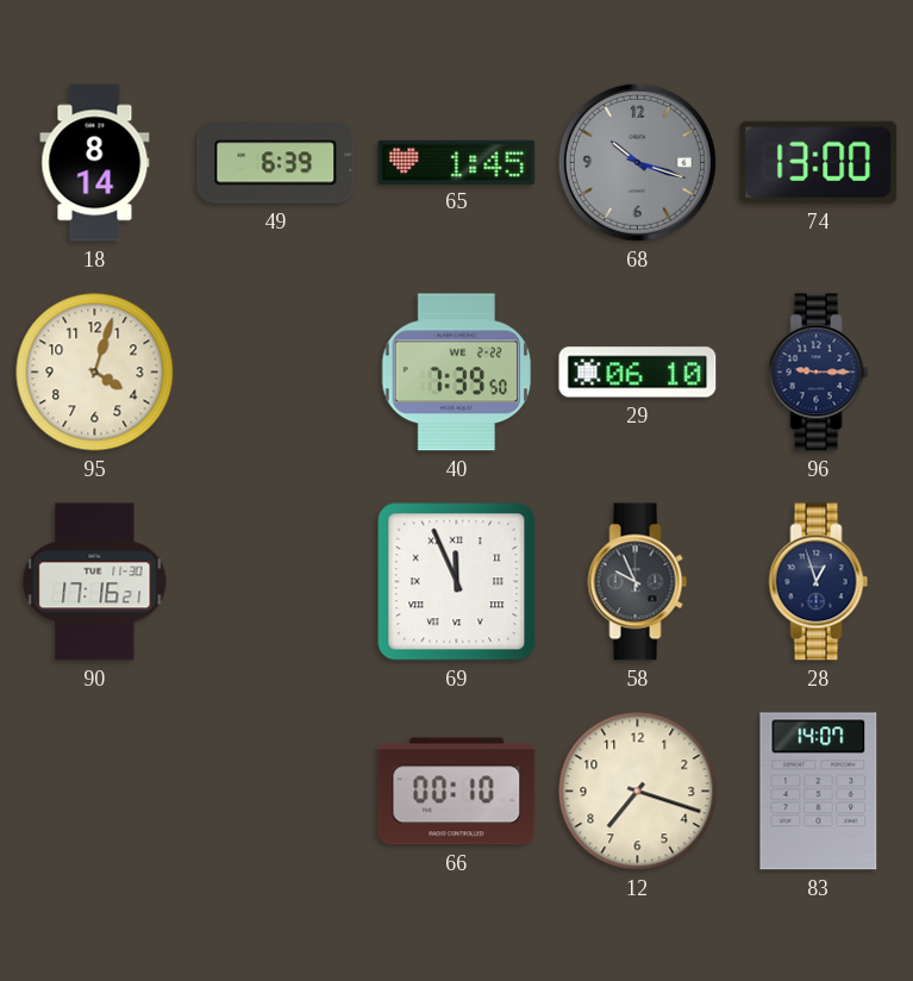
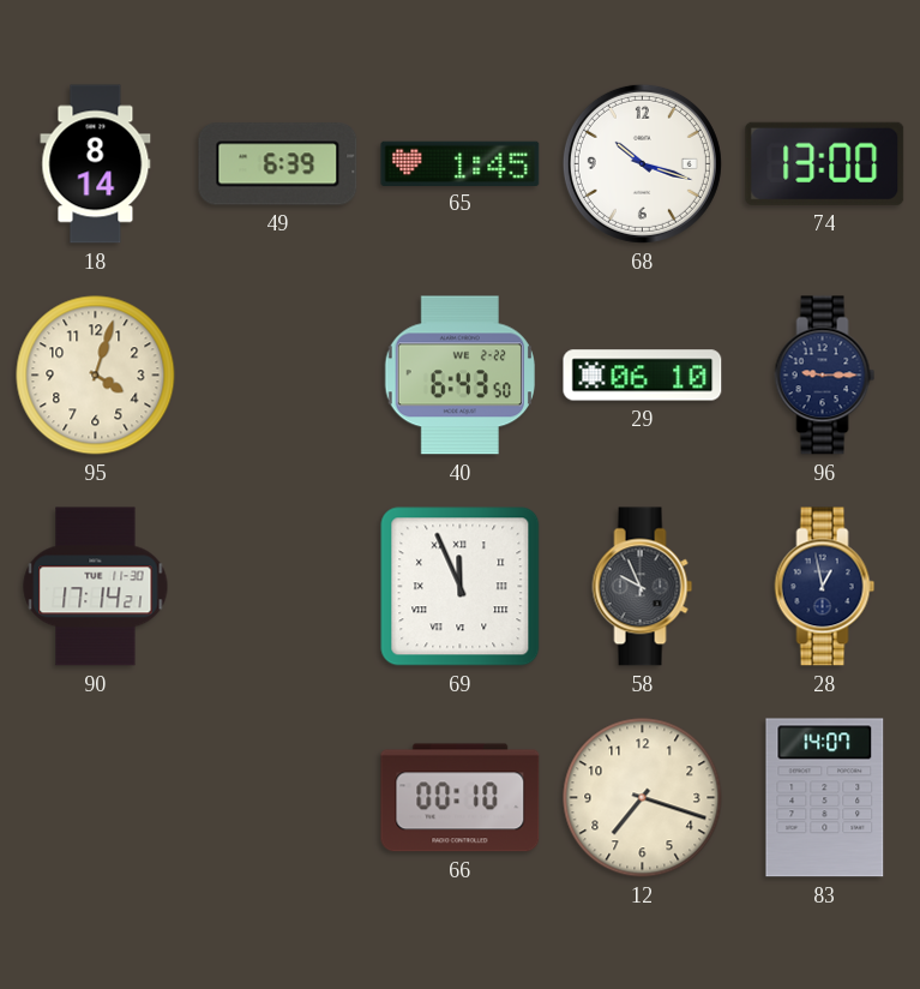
68 dial: grey -> white (642, 163)
40: 7:39 -> 6:43 (459, 376)
90: 17:16 -> 17:14 (96, 587)
28: 12:57 -> 12:58 (825, 587)
